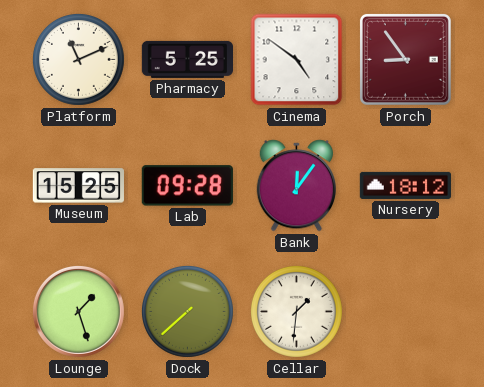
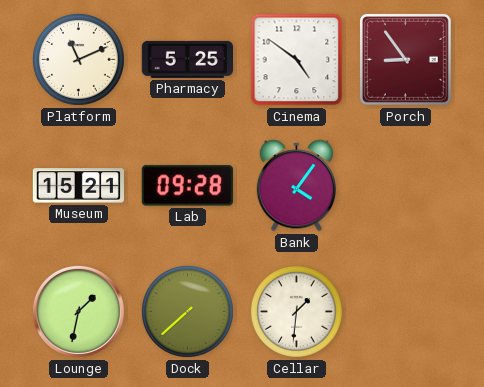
Museum: 15:25 -> 15:21 (78, 186)
Bank: 12:06 -> 4:06 (296, 186)
Nursery: 18:12 -> none (405, 185)
Lounge: 1:27 -> 1:32 (78, 311)
